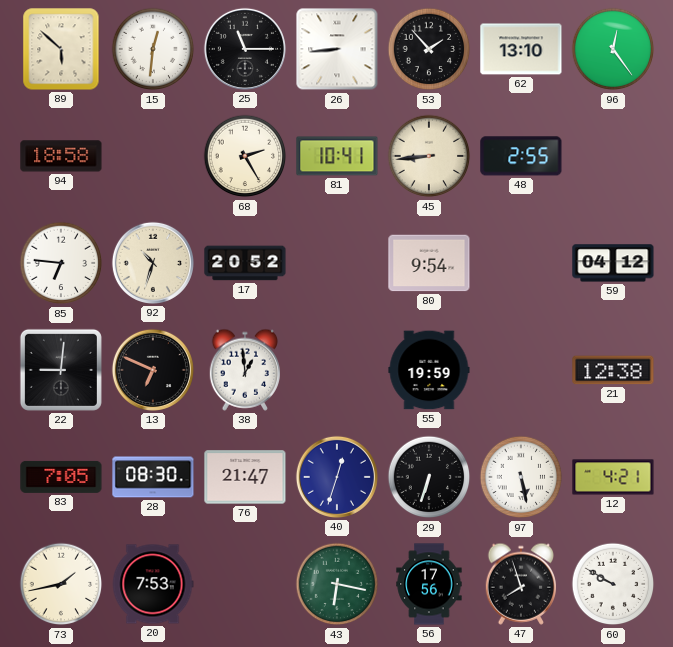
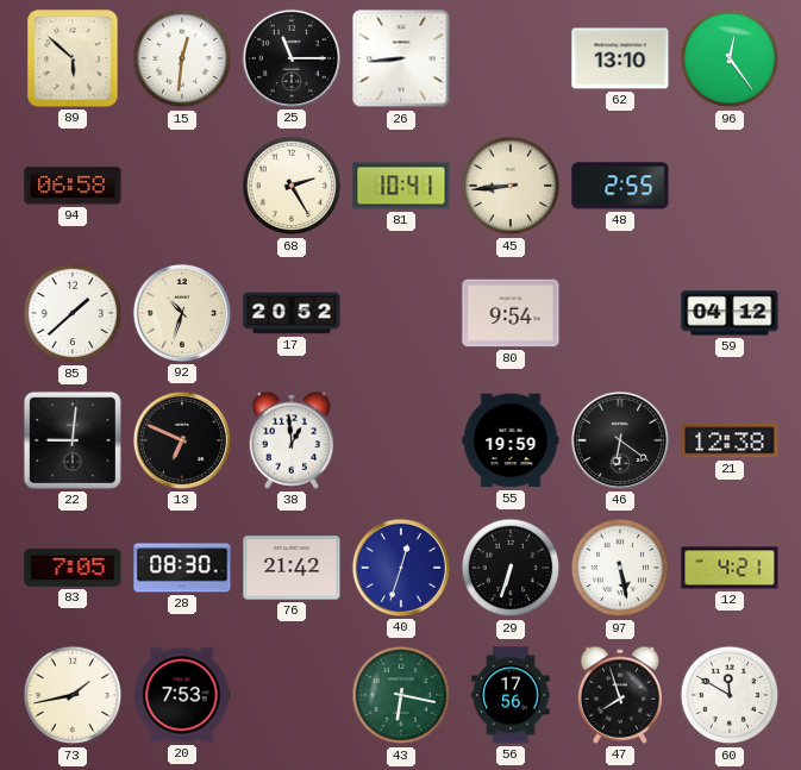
53: 1:53 -> none (429, 49)
94: 18:58 -> 06:58 (73, 186)
85: 6:46 -> 1:38 (73, 313)
46: none -> 6:21 (620, 440)
76: 21:47 -> 21:42 (292, 568)
60: 9:50 -> 11:50 (730, 695)
